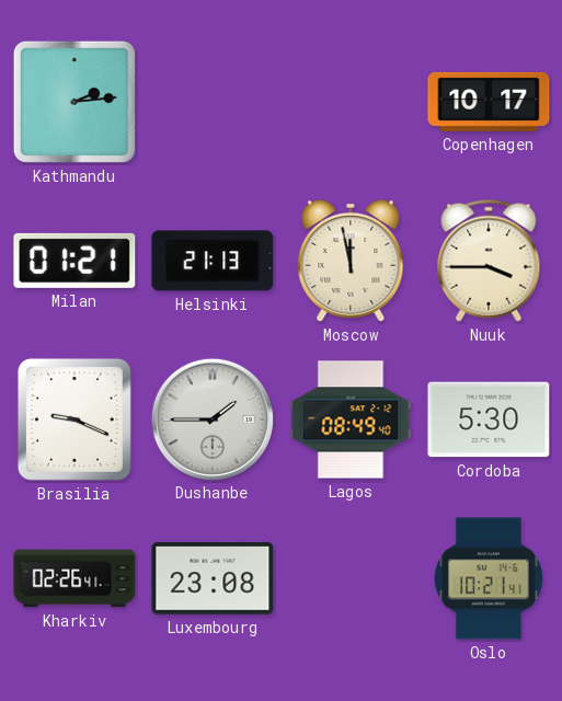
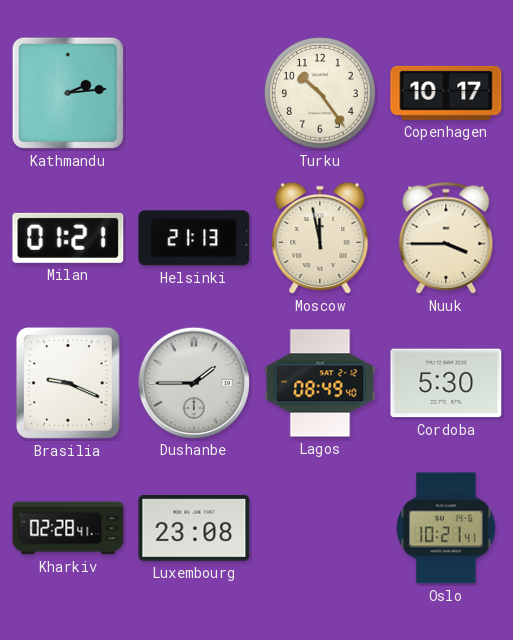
Turku: none -> 10:24 (320, 93)
Kharkiv: 02:26 -> 02:28 (68, 528)
